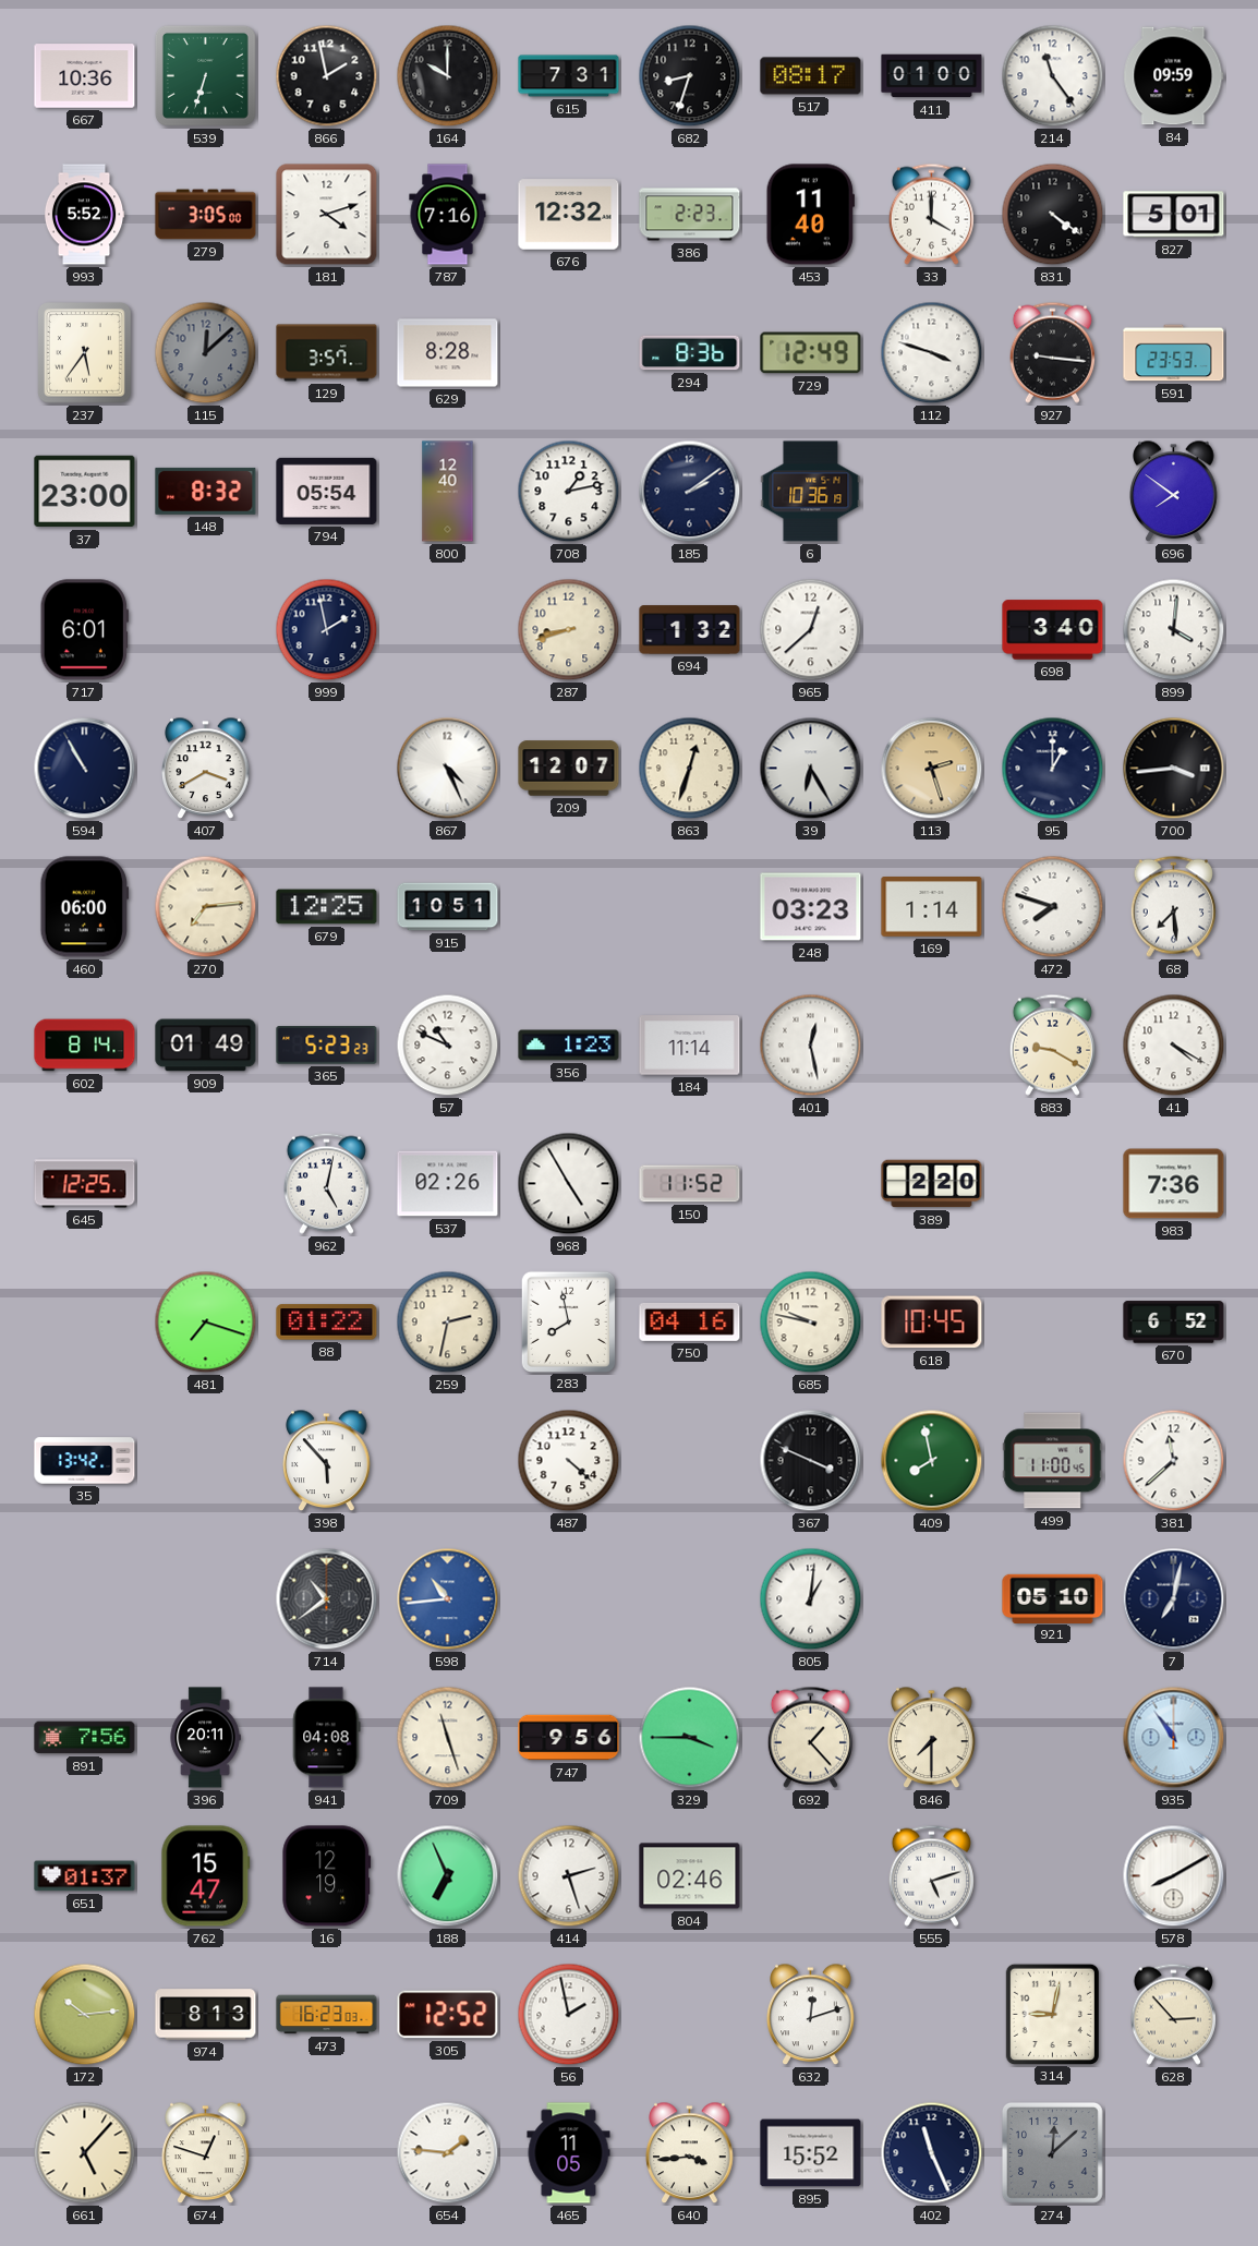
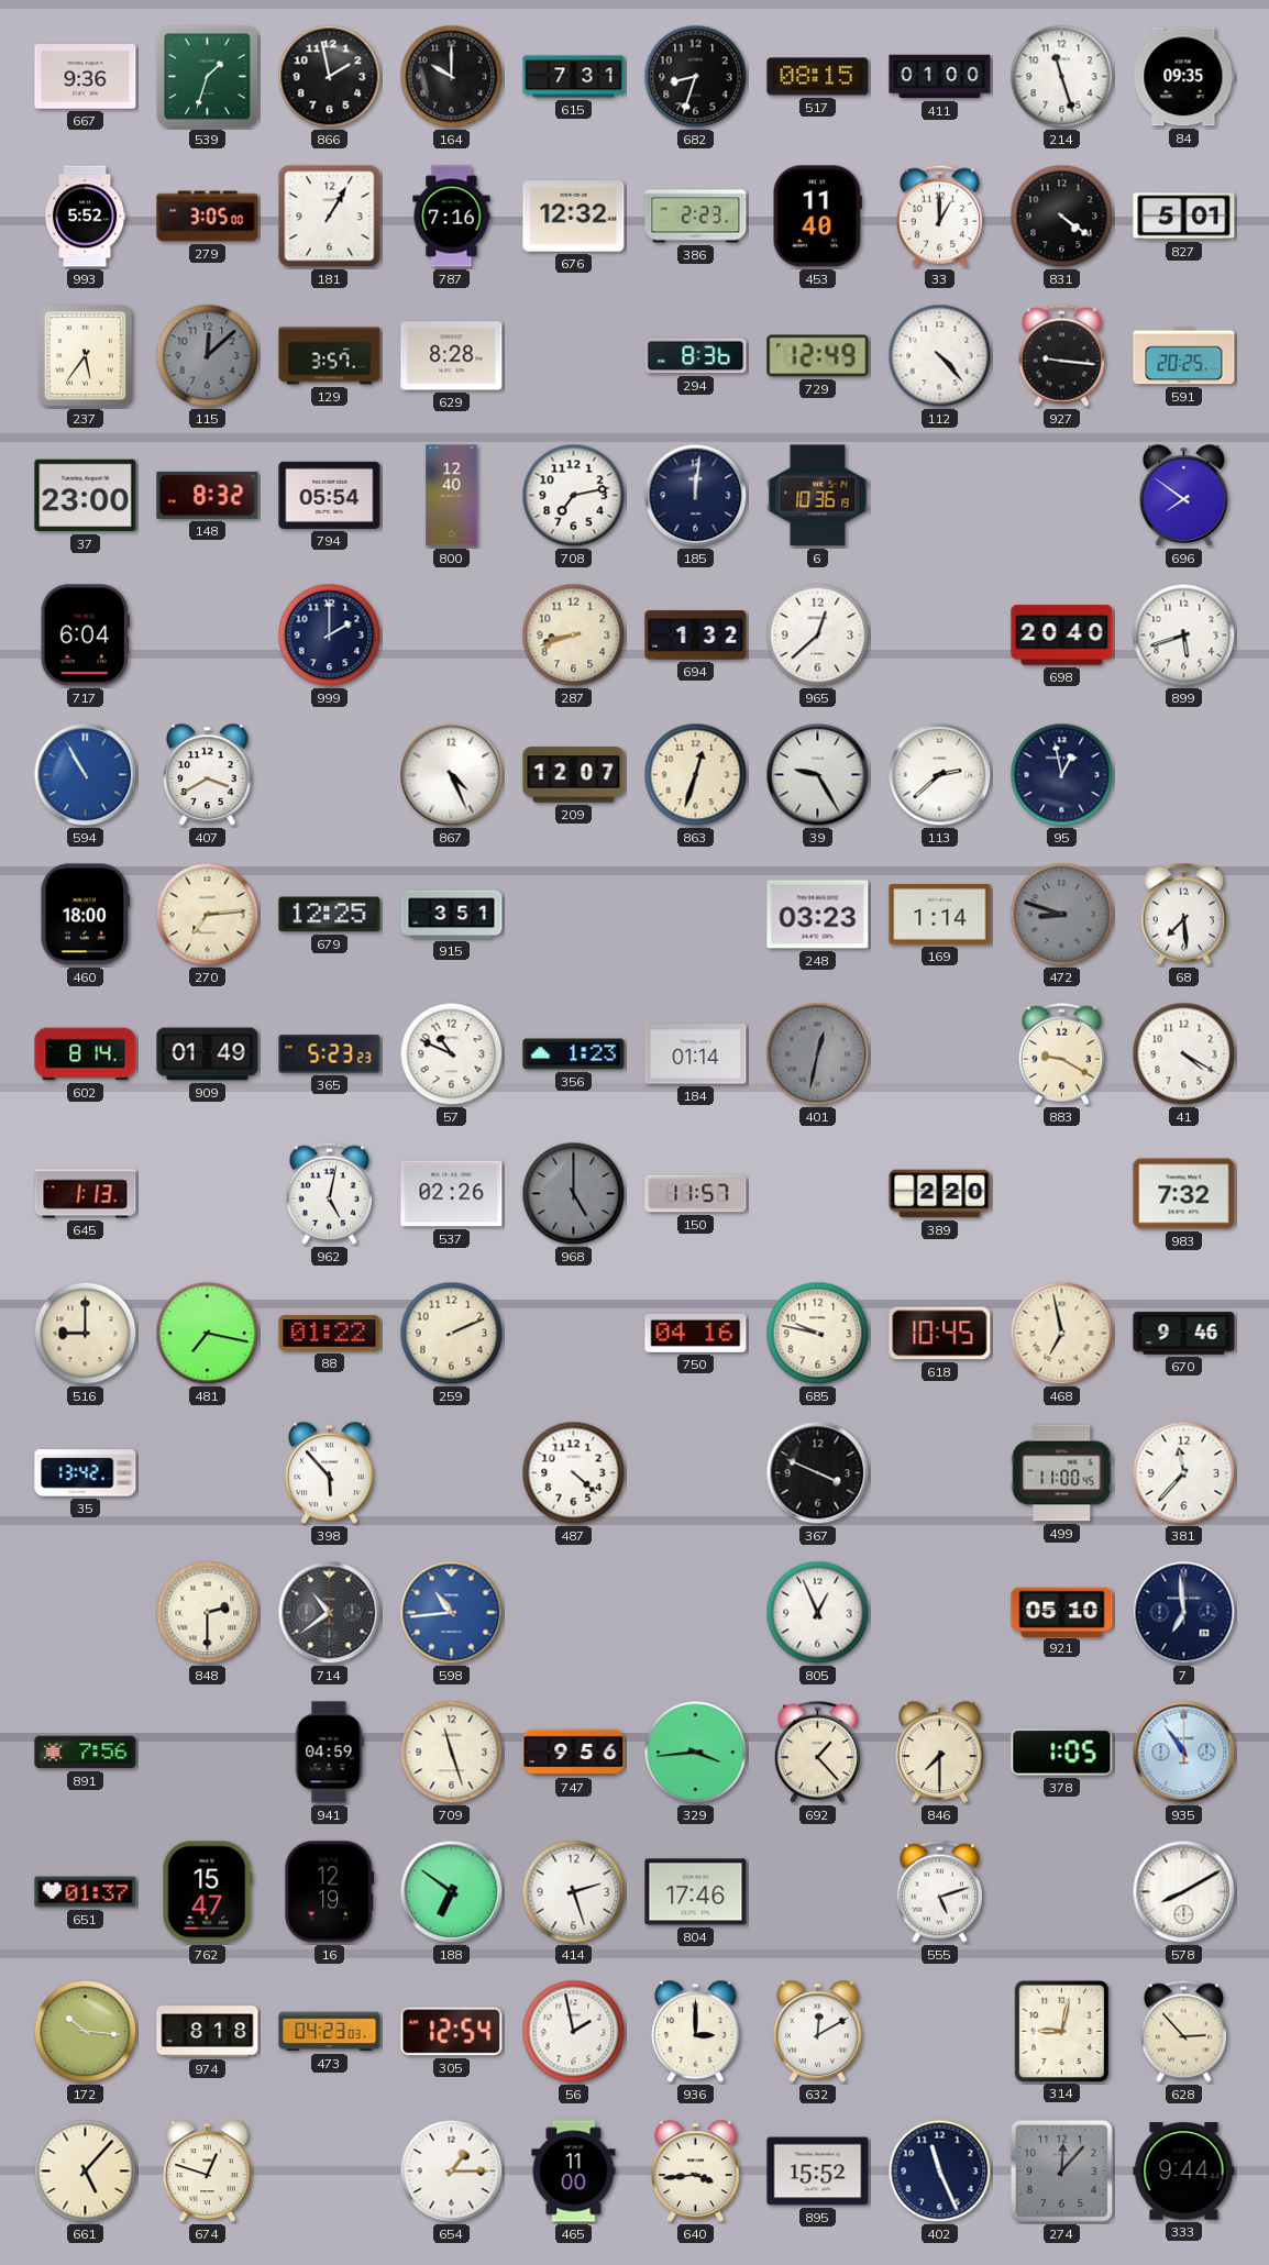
667: 10:36 -> 9:36 (86, 77)
539: 6:33 -> 1:33 (207, 76)
517: 08:17 -> 08:15 (818, 77)
214: 11:24 -> 11:27 (1062, 77)
84: 09:59 -> 09:35 (1184, 77)
181: 4:12 -> 1:05 (330, 217)
33: 4:00 -> 1:00 (939, 216)
112: 3:48 -> 4:23 (940, 356)
591: 23:53 -> 20:25 (1184, 356)
708: 1:13 -> 7:13 (574, 496)
185: 2:09 -> 12:01 (696, 496)
717: 6:01 -> 6:04 (85, 636)
999: 1:58 -> 2:00 (330, 636)
698: 3:40 -> 20:40 (1062, 636)
899: 4:01 -> 5:42 (1184, 636)
594 dial: navy -> blue (86, 775)
39: 6:25 -> 9:25 (818, 775)
113: 2:27 -> 2:38 (940, 775)
113 dial: champagne -> white (940, 775)
95: 1:00 -> 12:58 (1062, 775)
700: 3:44 -> none (1174, 769)
460: 06:00 -> 18:00 (85, 915)
915: 10:51 -> 3:51 (452, 915)
472: 7:48 -> 8:48 (1062, 915)
472 dial: white -> grey (1062, 915)
184: 11:14 -> 01:14 (696, 1054)
401: 12:28 -> 12:32 (818, 1054)
401 dial: white -> grey (818, 1054)
645: 12:25 -> 1:13 (86, 1194)
968: 4:55 -> 5:00 (574, 1194)
968 dial: white -> grey (574, 1194)
150: 11:52 -> 11:57 (696, 1194)
983: 7:36 -> 7:32 (1184, 1194)
516: none -> 9:00 (86, 1334)
481: 7:18 -> 7:17 (208, 1334)
259: 2:32 -> 2:11 (452, 1334)
283: 7:58 -> none (568, 1321)
468: none -> 6:58 (1062, 1334)
670: 6:52 -> 9:46 (1184, 1334)
409: 7:58 -> none (932, 1461)
381: 11:38 -> 11:37 (1184, 1473)
848: none -> 2:30 (208, 1613)
805: 1:01 -> 12:56 (818, 1613)
7: 7:02 -> 6:59 (1184, 1613)
396: 20:11 -> none (205, 1738)
941: 04:08 -> 04:59 (329, 1753)
329: 3:45 -> 3:44 (696, 1753)
378: none -> 1:05 (1062, 1753)
188: 6:56 -> 6:51 (452, 1892)
804: 02:46 -> 17:46 (696, 1892)
172: 10:14 -> 10:16 (86, 2032)
974: 8:13 -> 8:18 (208, 2032)
473: 16:23 -> 04:23 (330, 2032)
305: 12:52 -> 12:54 (452, 2032)
936: none -> 3:00 (696, 2032)
632: 12:12 -> 12:10 (818, 2032)
654: 1:46 -> 1:15 (452, 2172)
465: 11:05 -> 11:00 (574, 2172)
274: 12:08 -> 12:07 (1062, 2172)
333: none -> 9:44 (1184, 2172)
